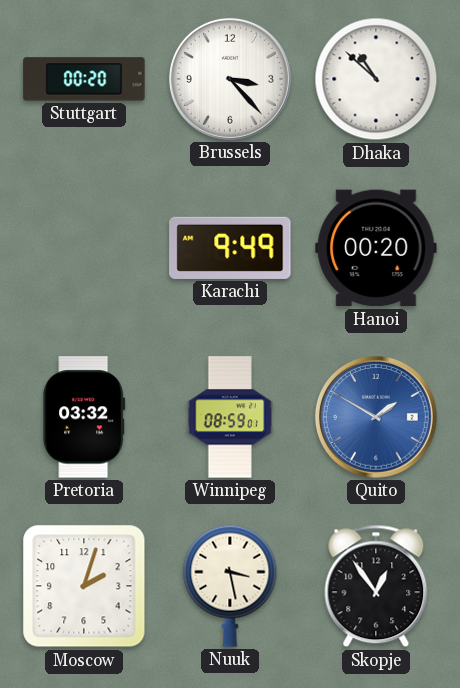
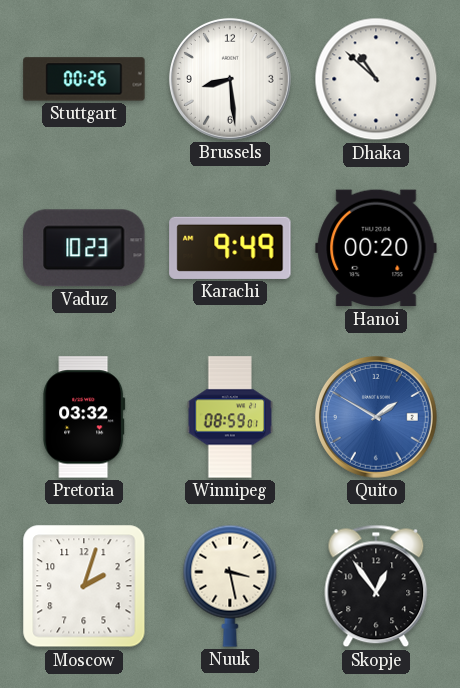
Stuttgart: 00:20 -> 00:26 (84, 79)
Brussels: 3:23 -> 8:29 (230, 79)
Vaduz: none -> 10:23 (84, 248)
